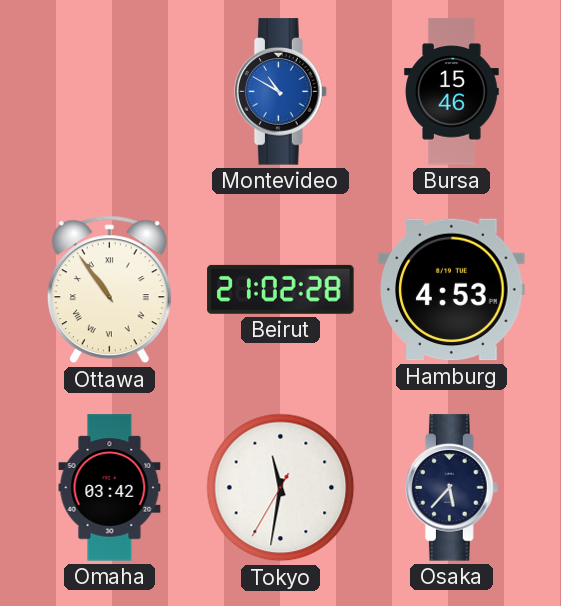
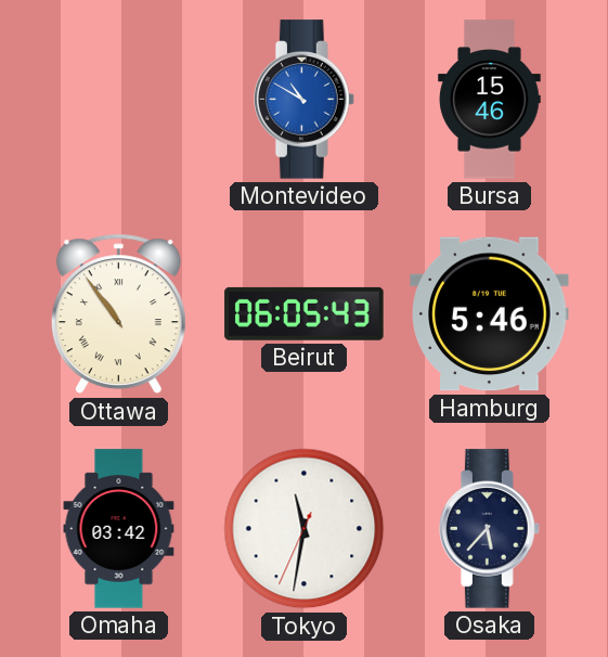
Beirut: 21:02 -> 06:05 (305, 313)
Hamburg: 4:53 -> 5:46 (490, 314)
Tokyo: 11:31:35 -> 11:31:34 (305, 529)
